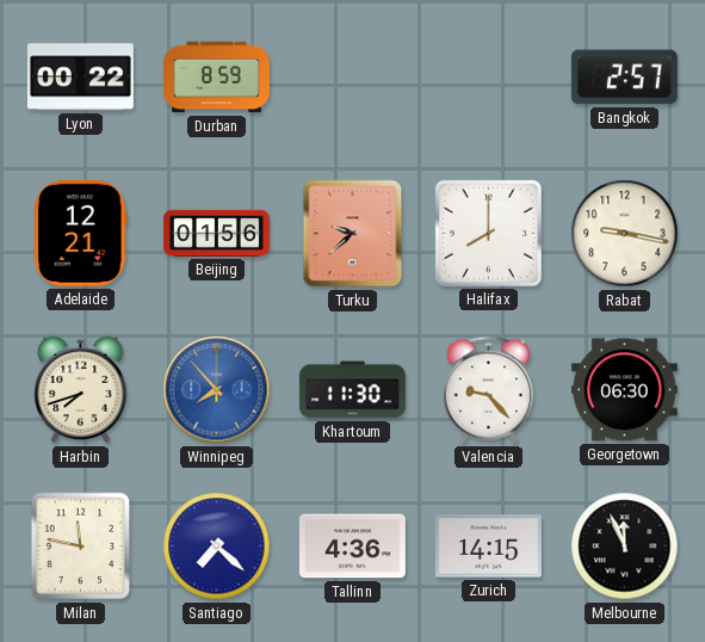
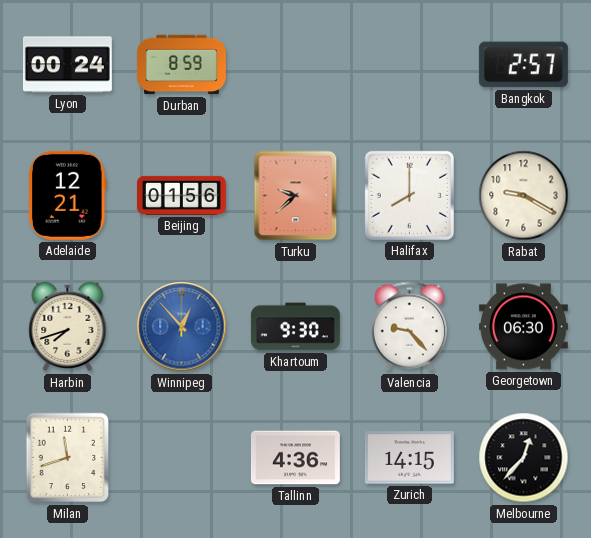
Lyon: 00:22 -> 00:24 (67, 65)
Rabat: 9:17 -> 9:20 (524, 196)
Winnipeg: 7:53 -> 12:53 (182, 327)
Khartoum: 11:30 -> 9:30 (295, 327)
Milan: 11:47 -> 11:42 (68, 458)
Santiago: 7:22 -> none (217, 547)
Melbourne: 11:56 -> 12:37 (524, 458)
